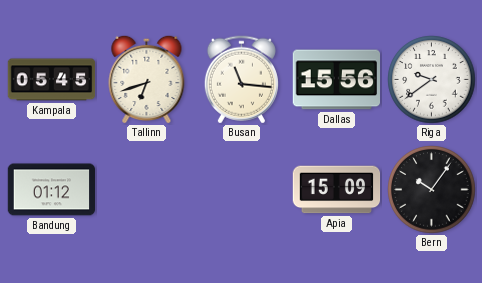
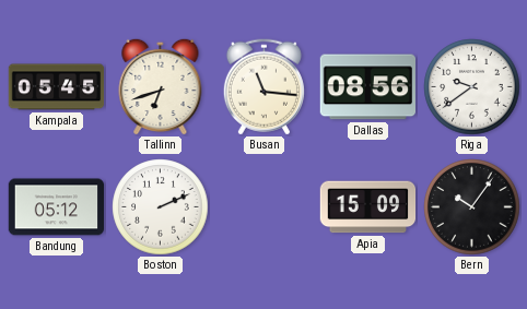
Dallas: 15:56 -> 08:56 (367, 87)
Bandung: 01:12 -> 05:12 (57, 207)
Boston: none -> 2:11 (161, 207)
